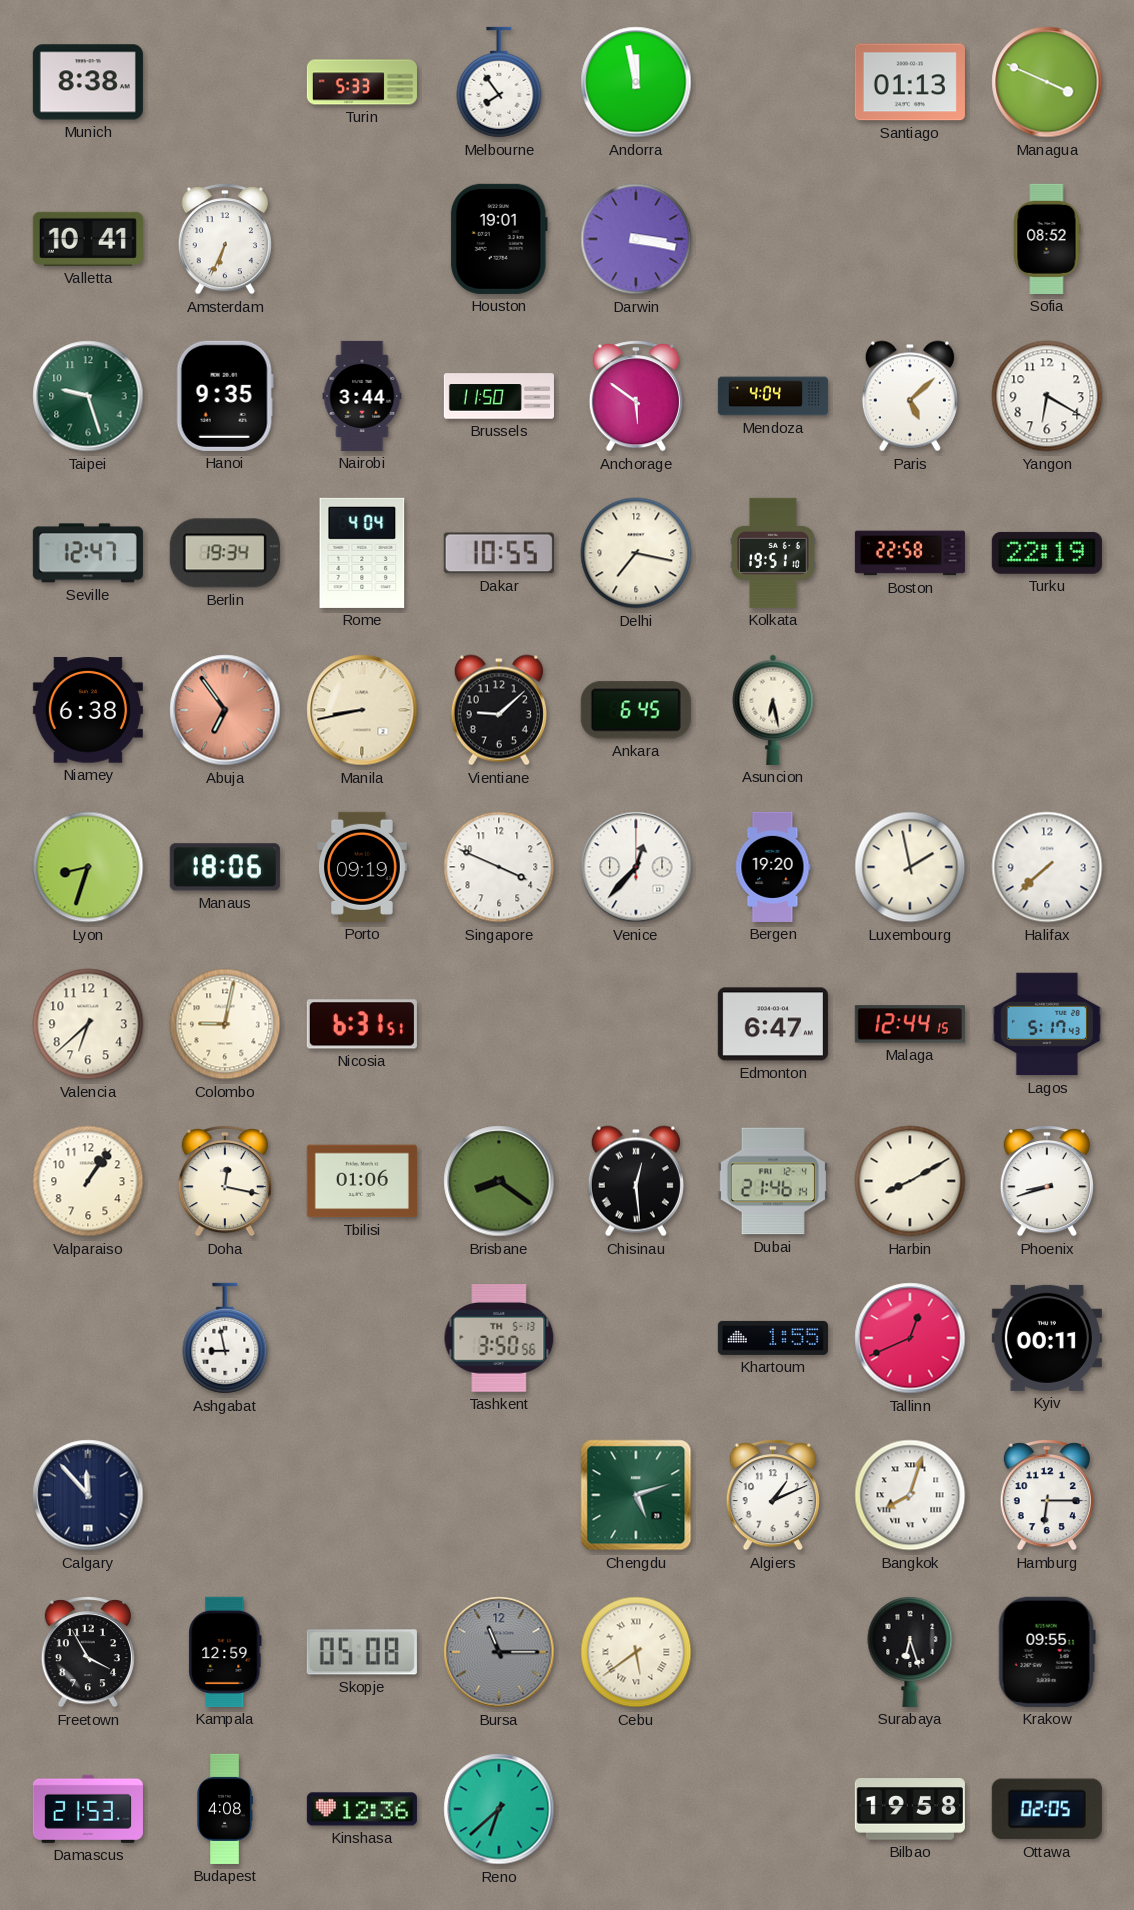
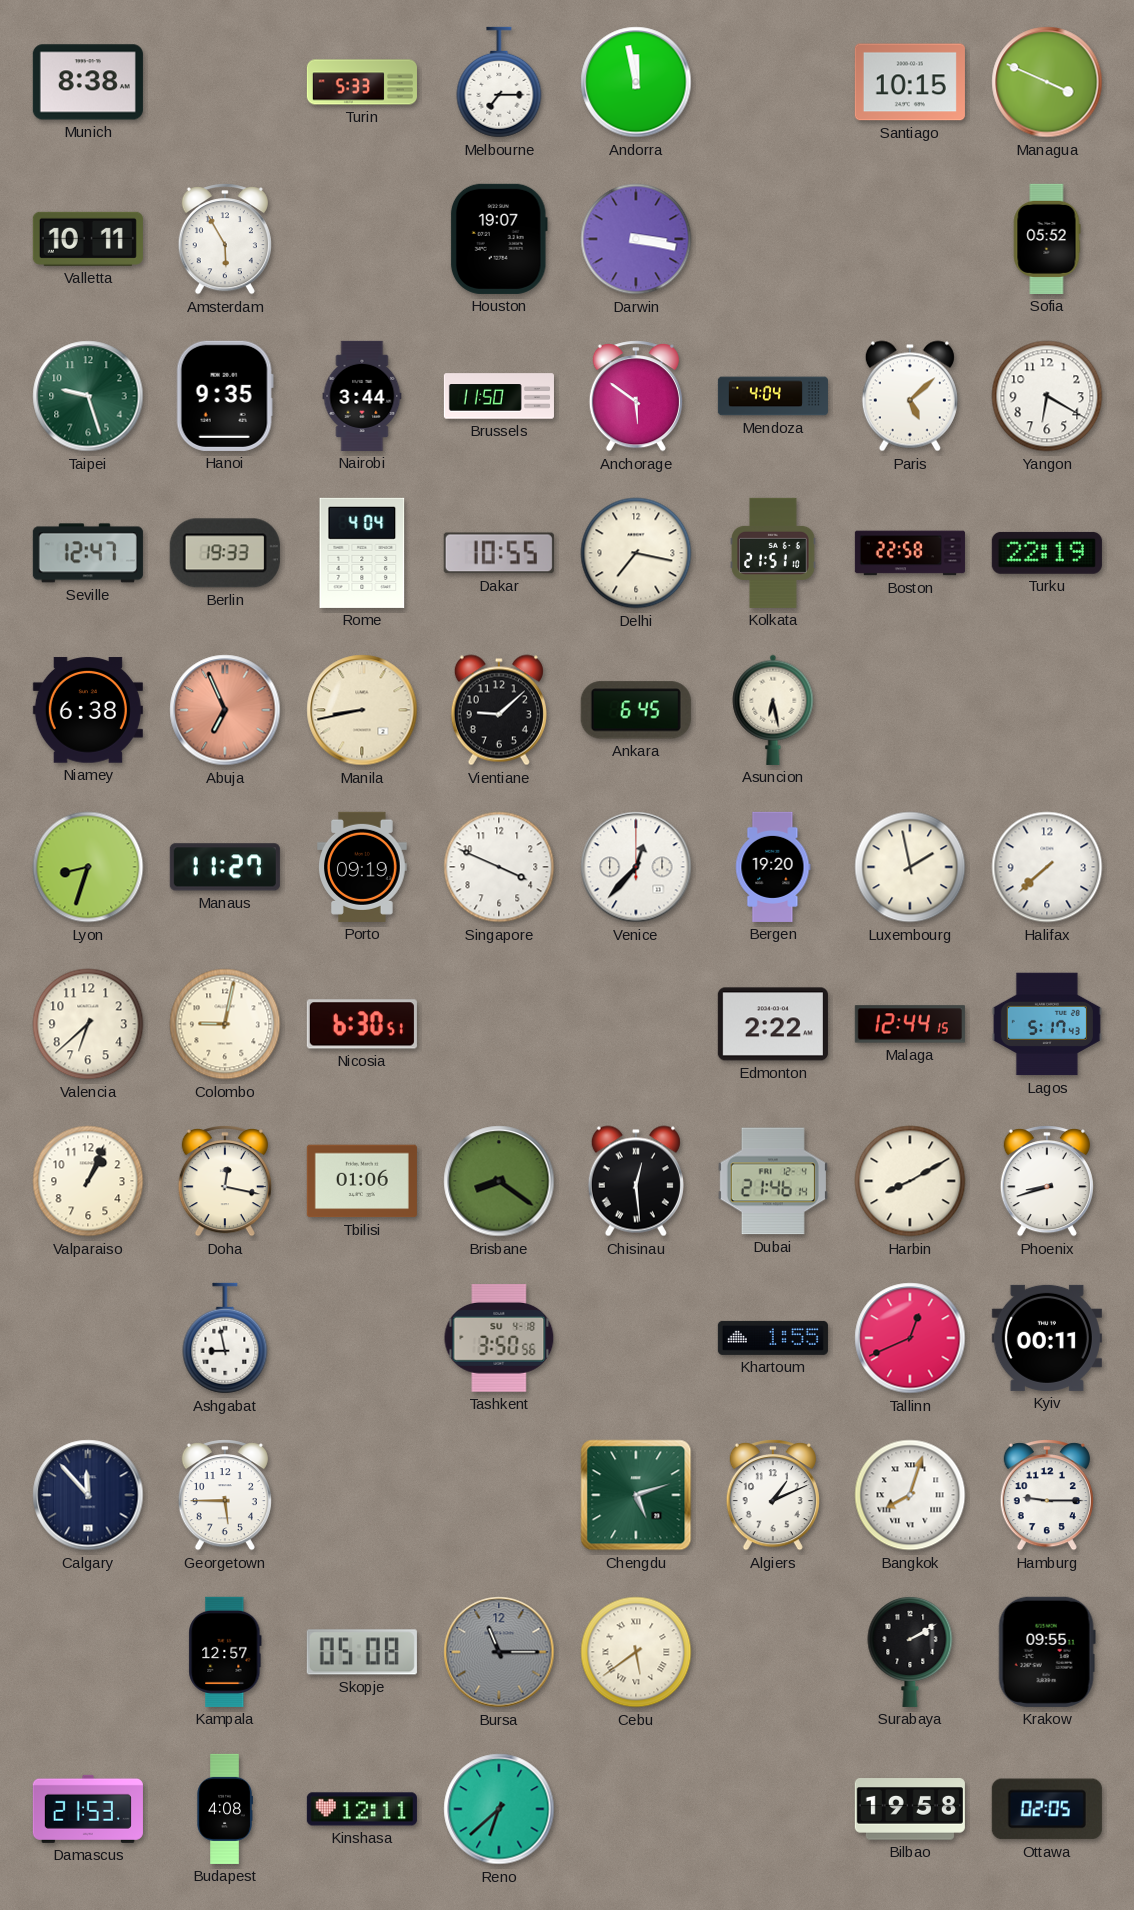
Melbourne: 7:54 -> 7:15 (499, 82)
Santiago: 01:13 -> 10:15 (910, 82)
Valletta: 10:41 -> 10:11 (88, 239)
Amsterdam: 6:34 -> 5:55 (225, 239)
Houston: 19:01 -> 19:07 (499, 239)
Sofia: 08:52 -> 05:52 (1047, 239)
Berlin: 19:34 -> 19:33 (225, 553)
Kolkata: 19:51 -> 21:51 (773, 553)
Abuja: 6:54 -> 6:56 (225, 710)
Manaus: 18:06 -> 11:27 (225, 867)
Nicosia: 6:31 -> 6:30 (362, 1024)
Edmonton: 6:47 -> 2:22 (773, 1024)
Valparaiso: 1:06 -> 1:04 (88, 1181)
Tashkent date: TH 5-13 -> SU 4-18 (499, 1339)
Georgetown: none -> 5:45 (225, 1495)
Hamburg: 6:15 -> 9:15 (1047, 1495)
Freetown: 3:55 -> none (88, 1652)
Kampala: 12:59 -> 12:57 (225, 1652)
Surabaya: 6:27 -> 2:10 (910, 1651)
Kinshasa: 12:36 -> 12:11 (362, 1809)
